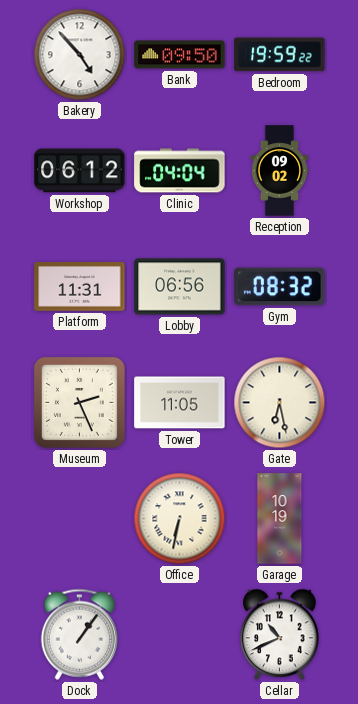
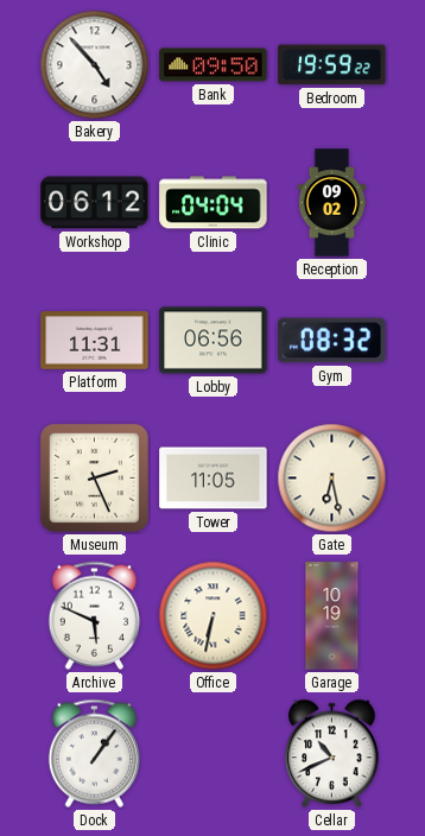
Archive: none -> 5:49 (94, 615)
